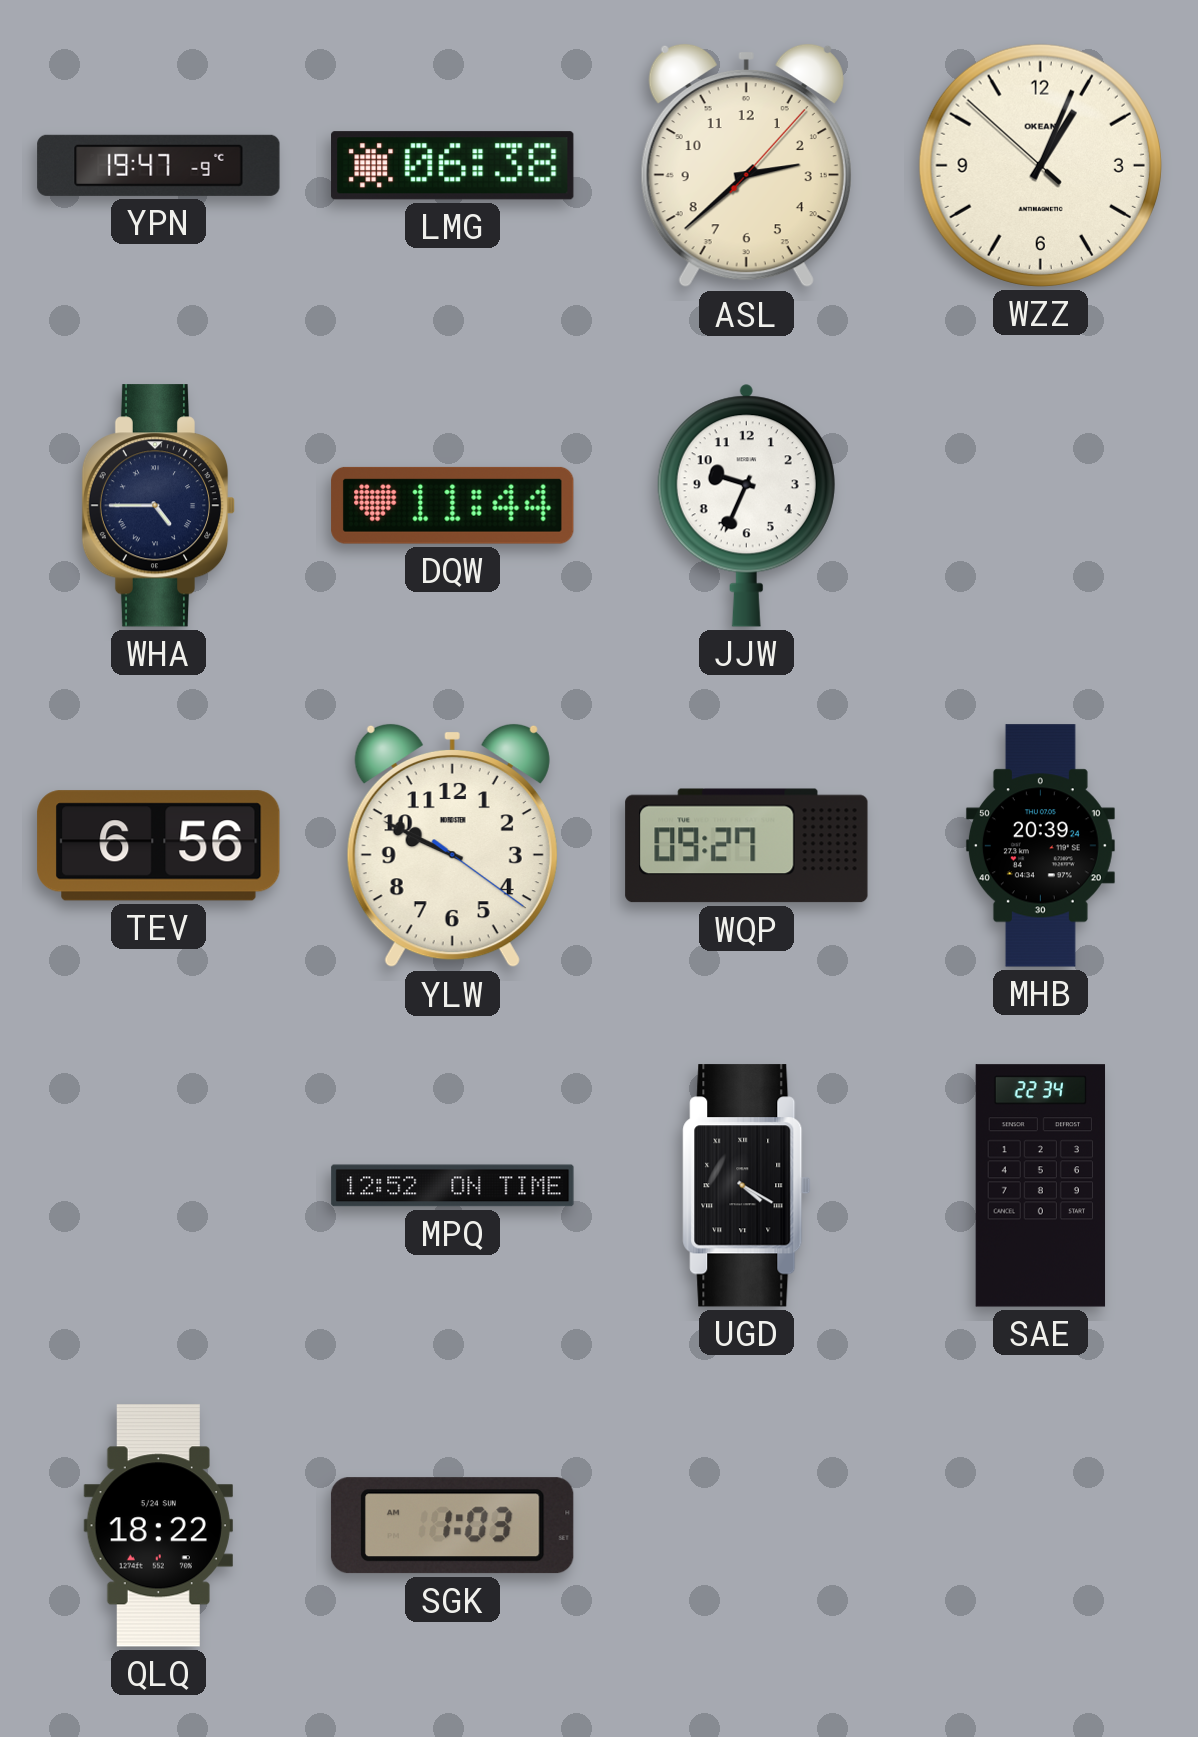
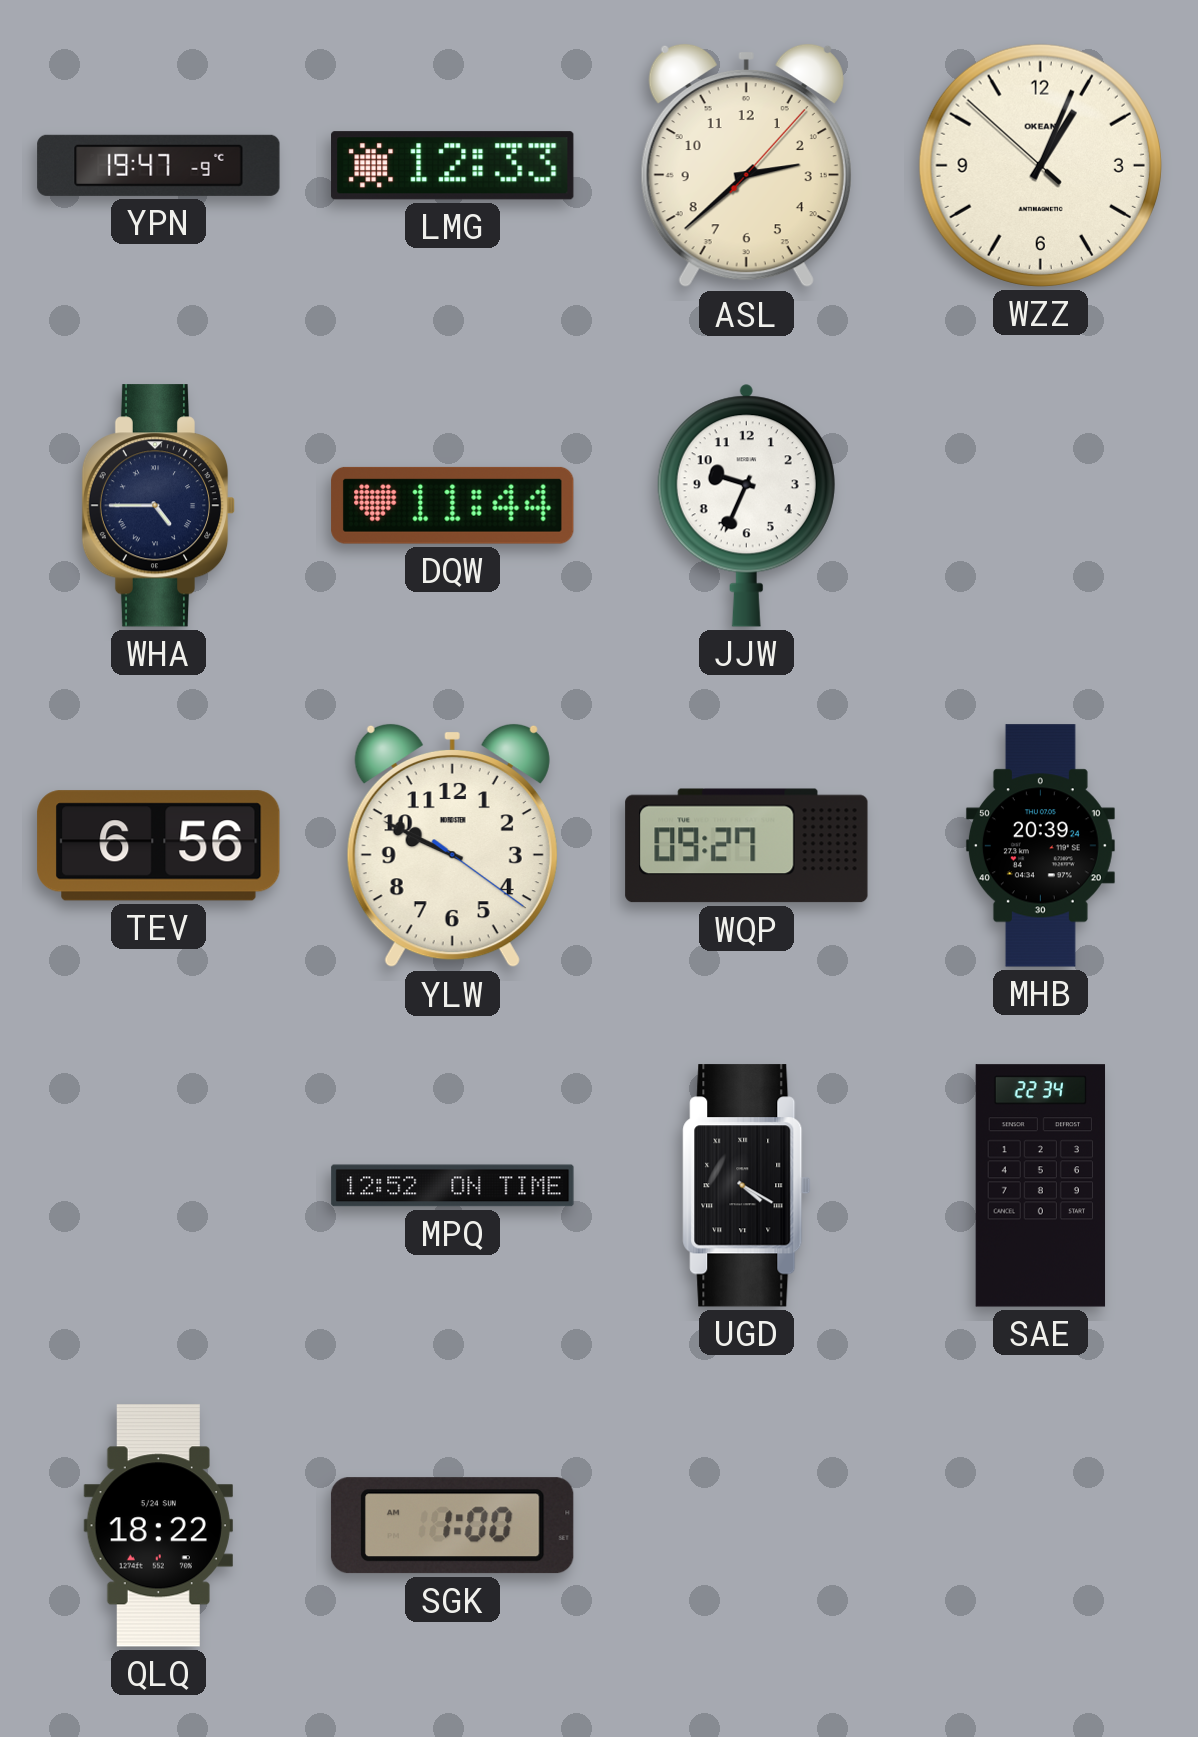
LMG: 06:38 -> 12:33 (453, 166)
SGK: 1:03 -> 1:00 (452, 1526)
